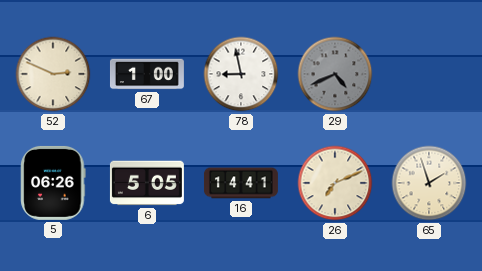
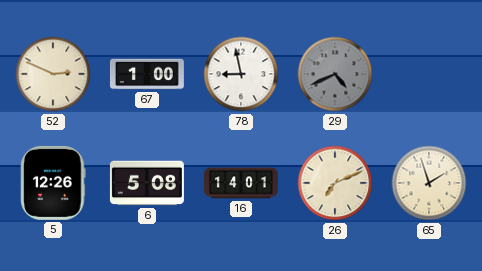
5: 06:26 -> 12:26 (53, 183)
6: 5:05 -> 5:08 (147, 183)
16: 14:41 -> 14:01 (241, 183)
